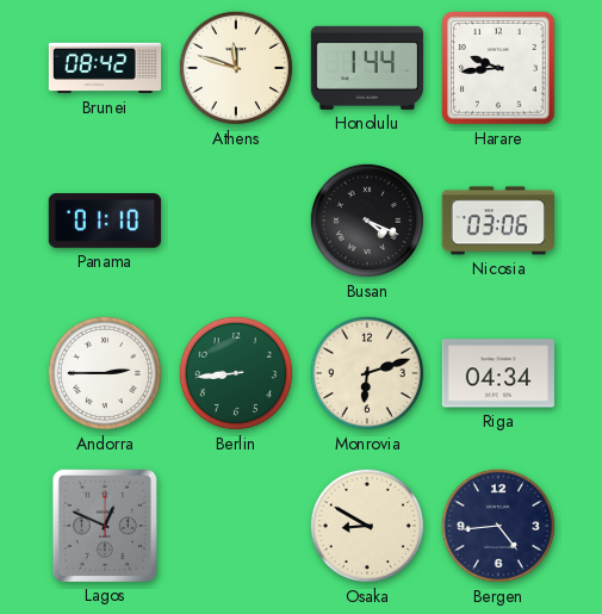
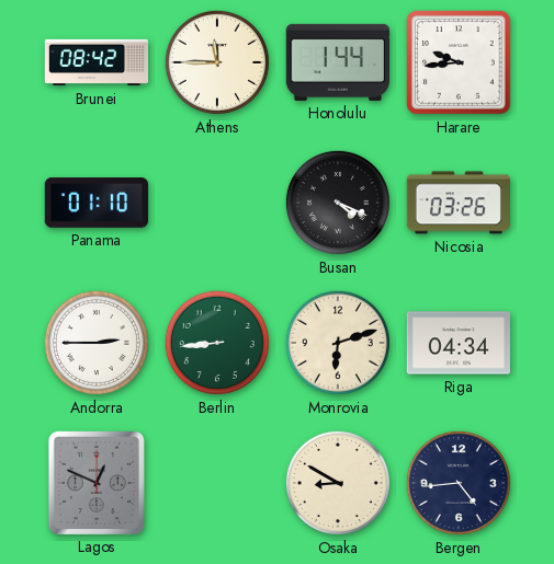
Athens: 11:48 -> 11:45 (217, 62)
Nicosia: 03:06 -> 03:26 (457, 203)
